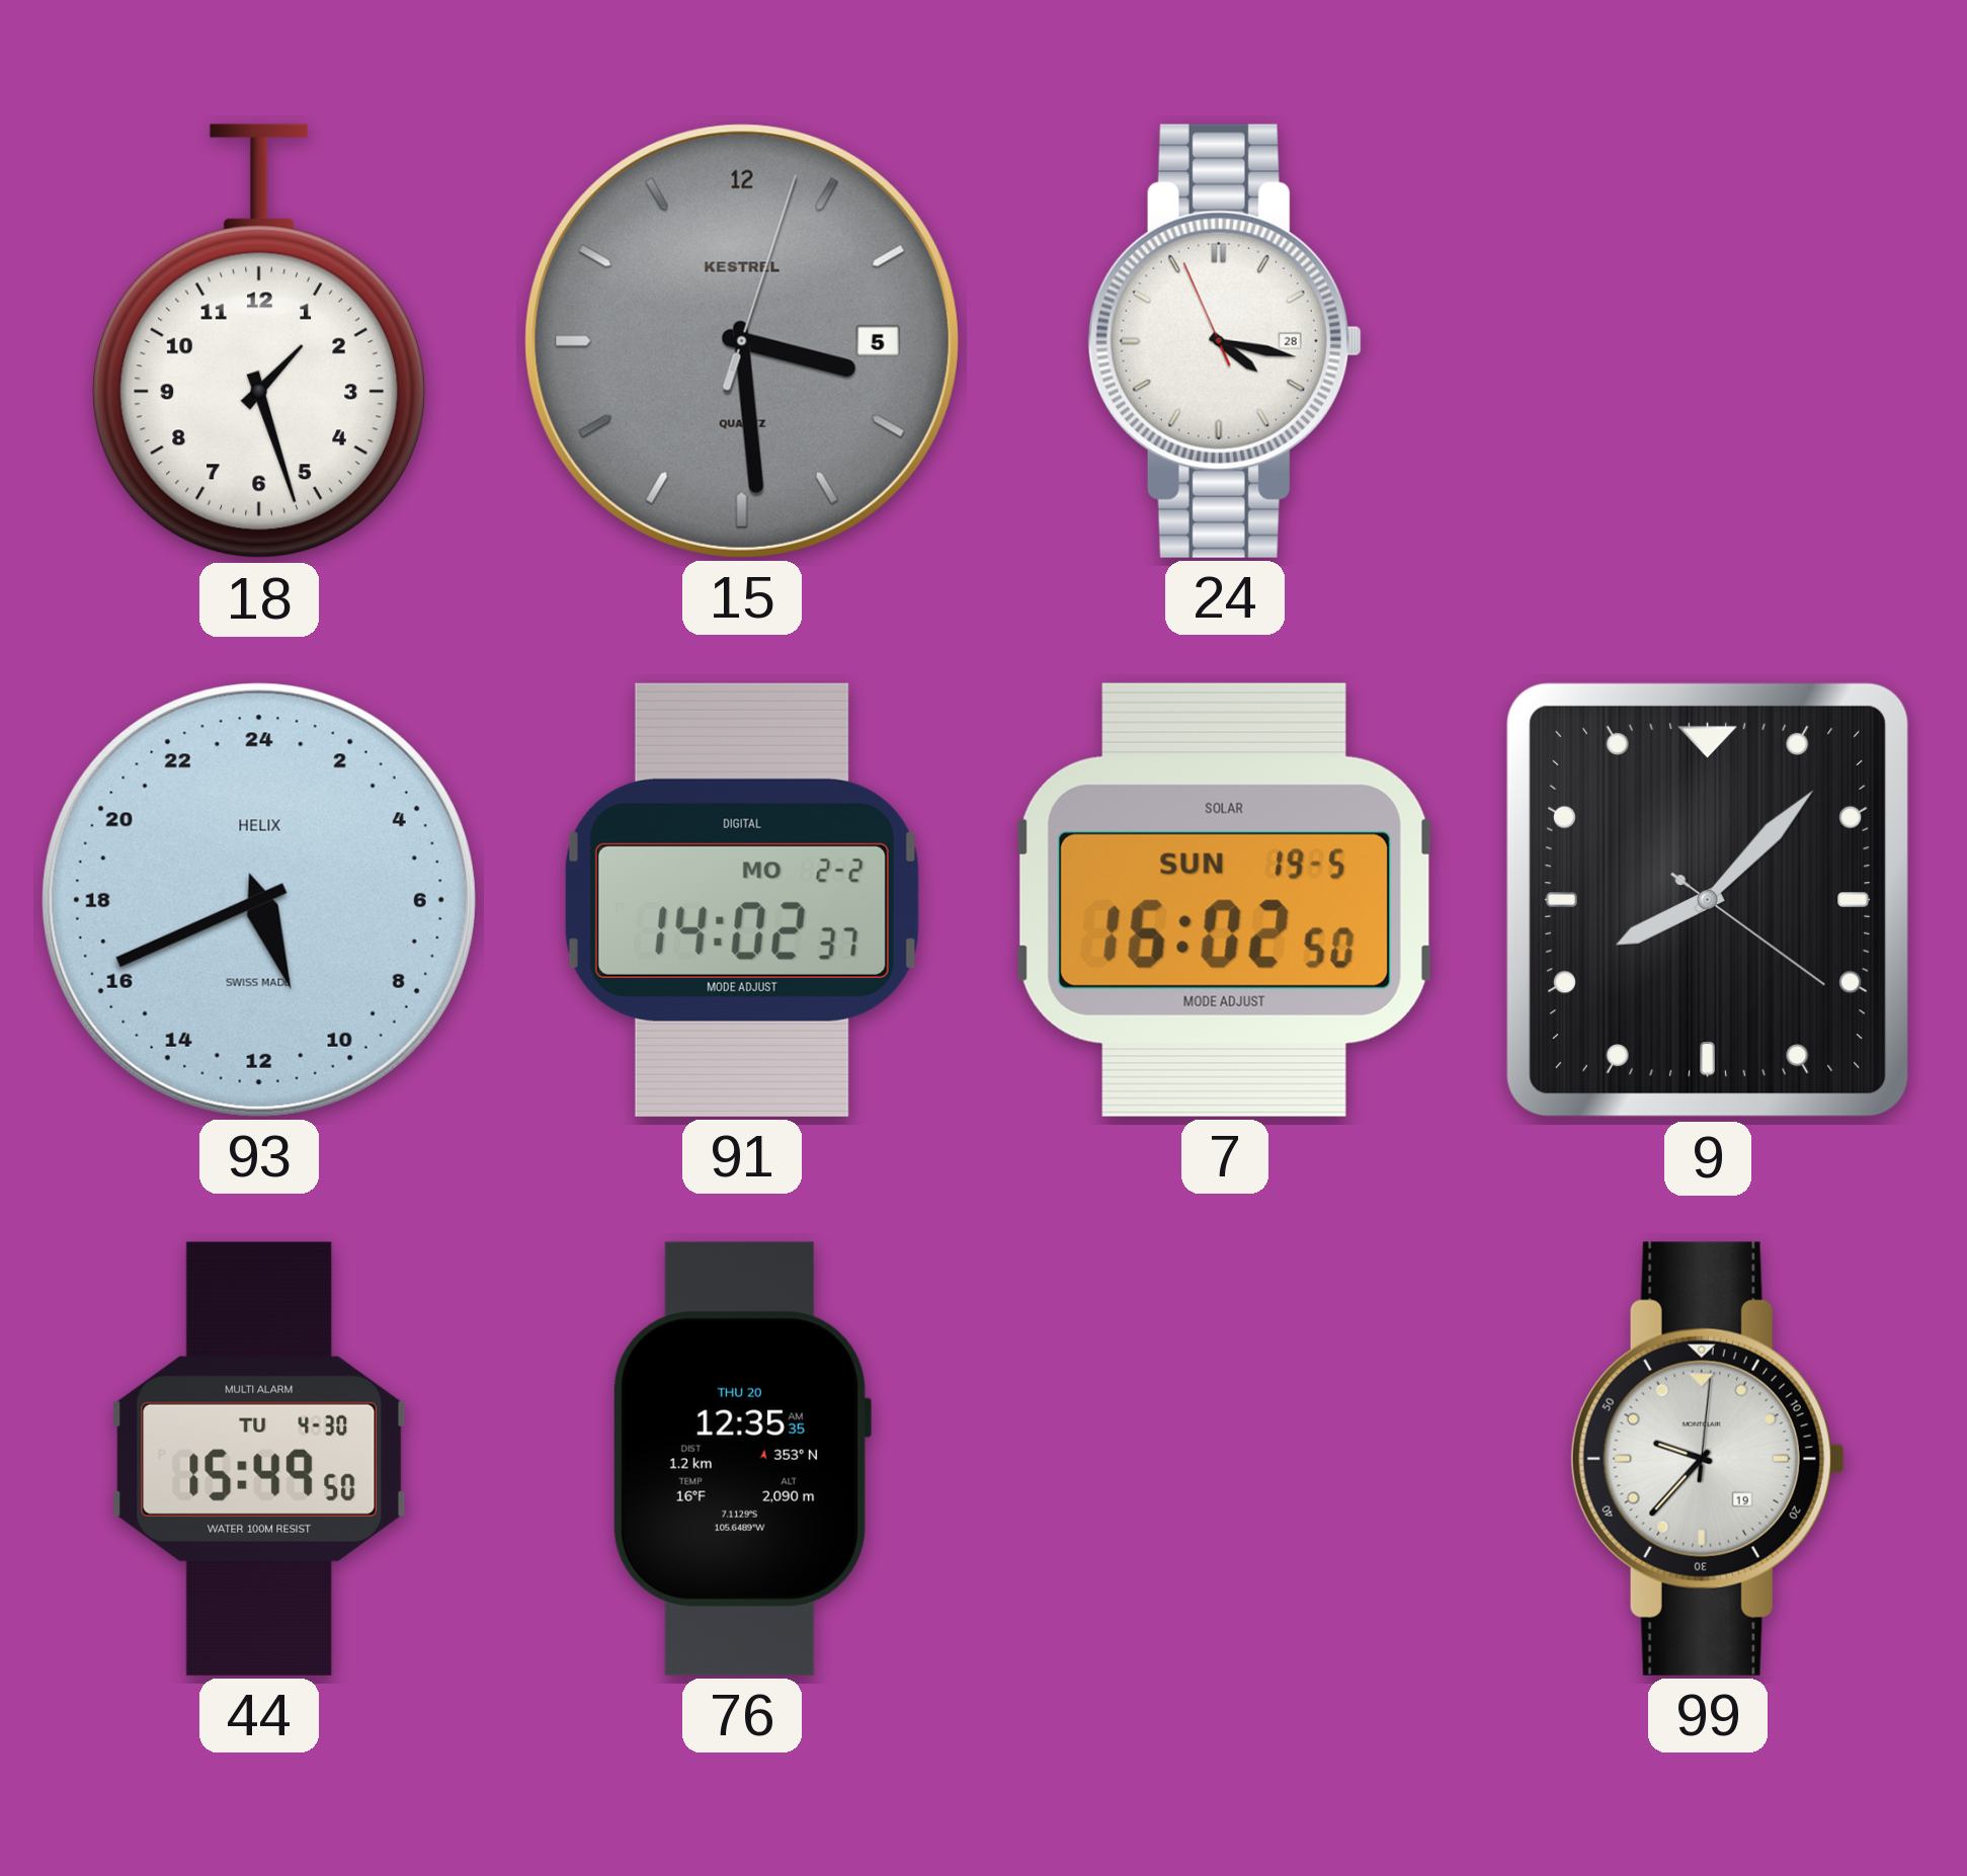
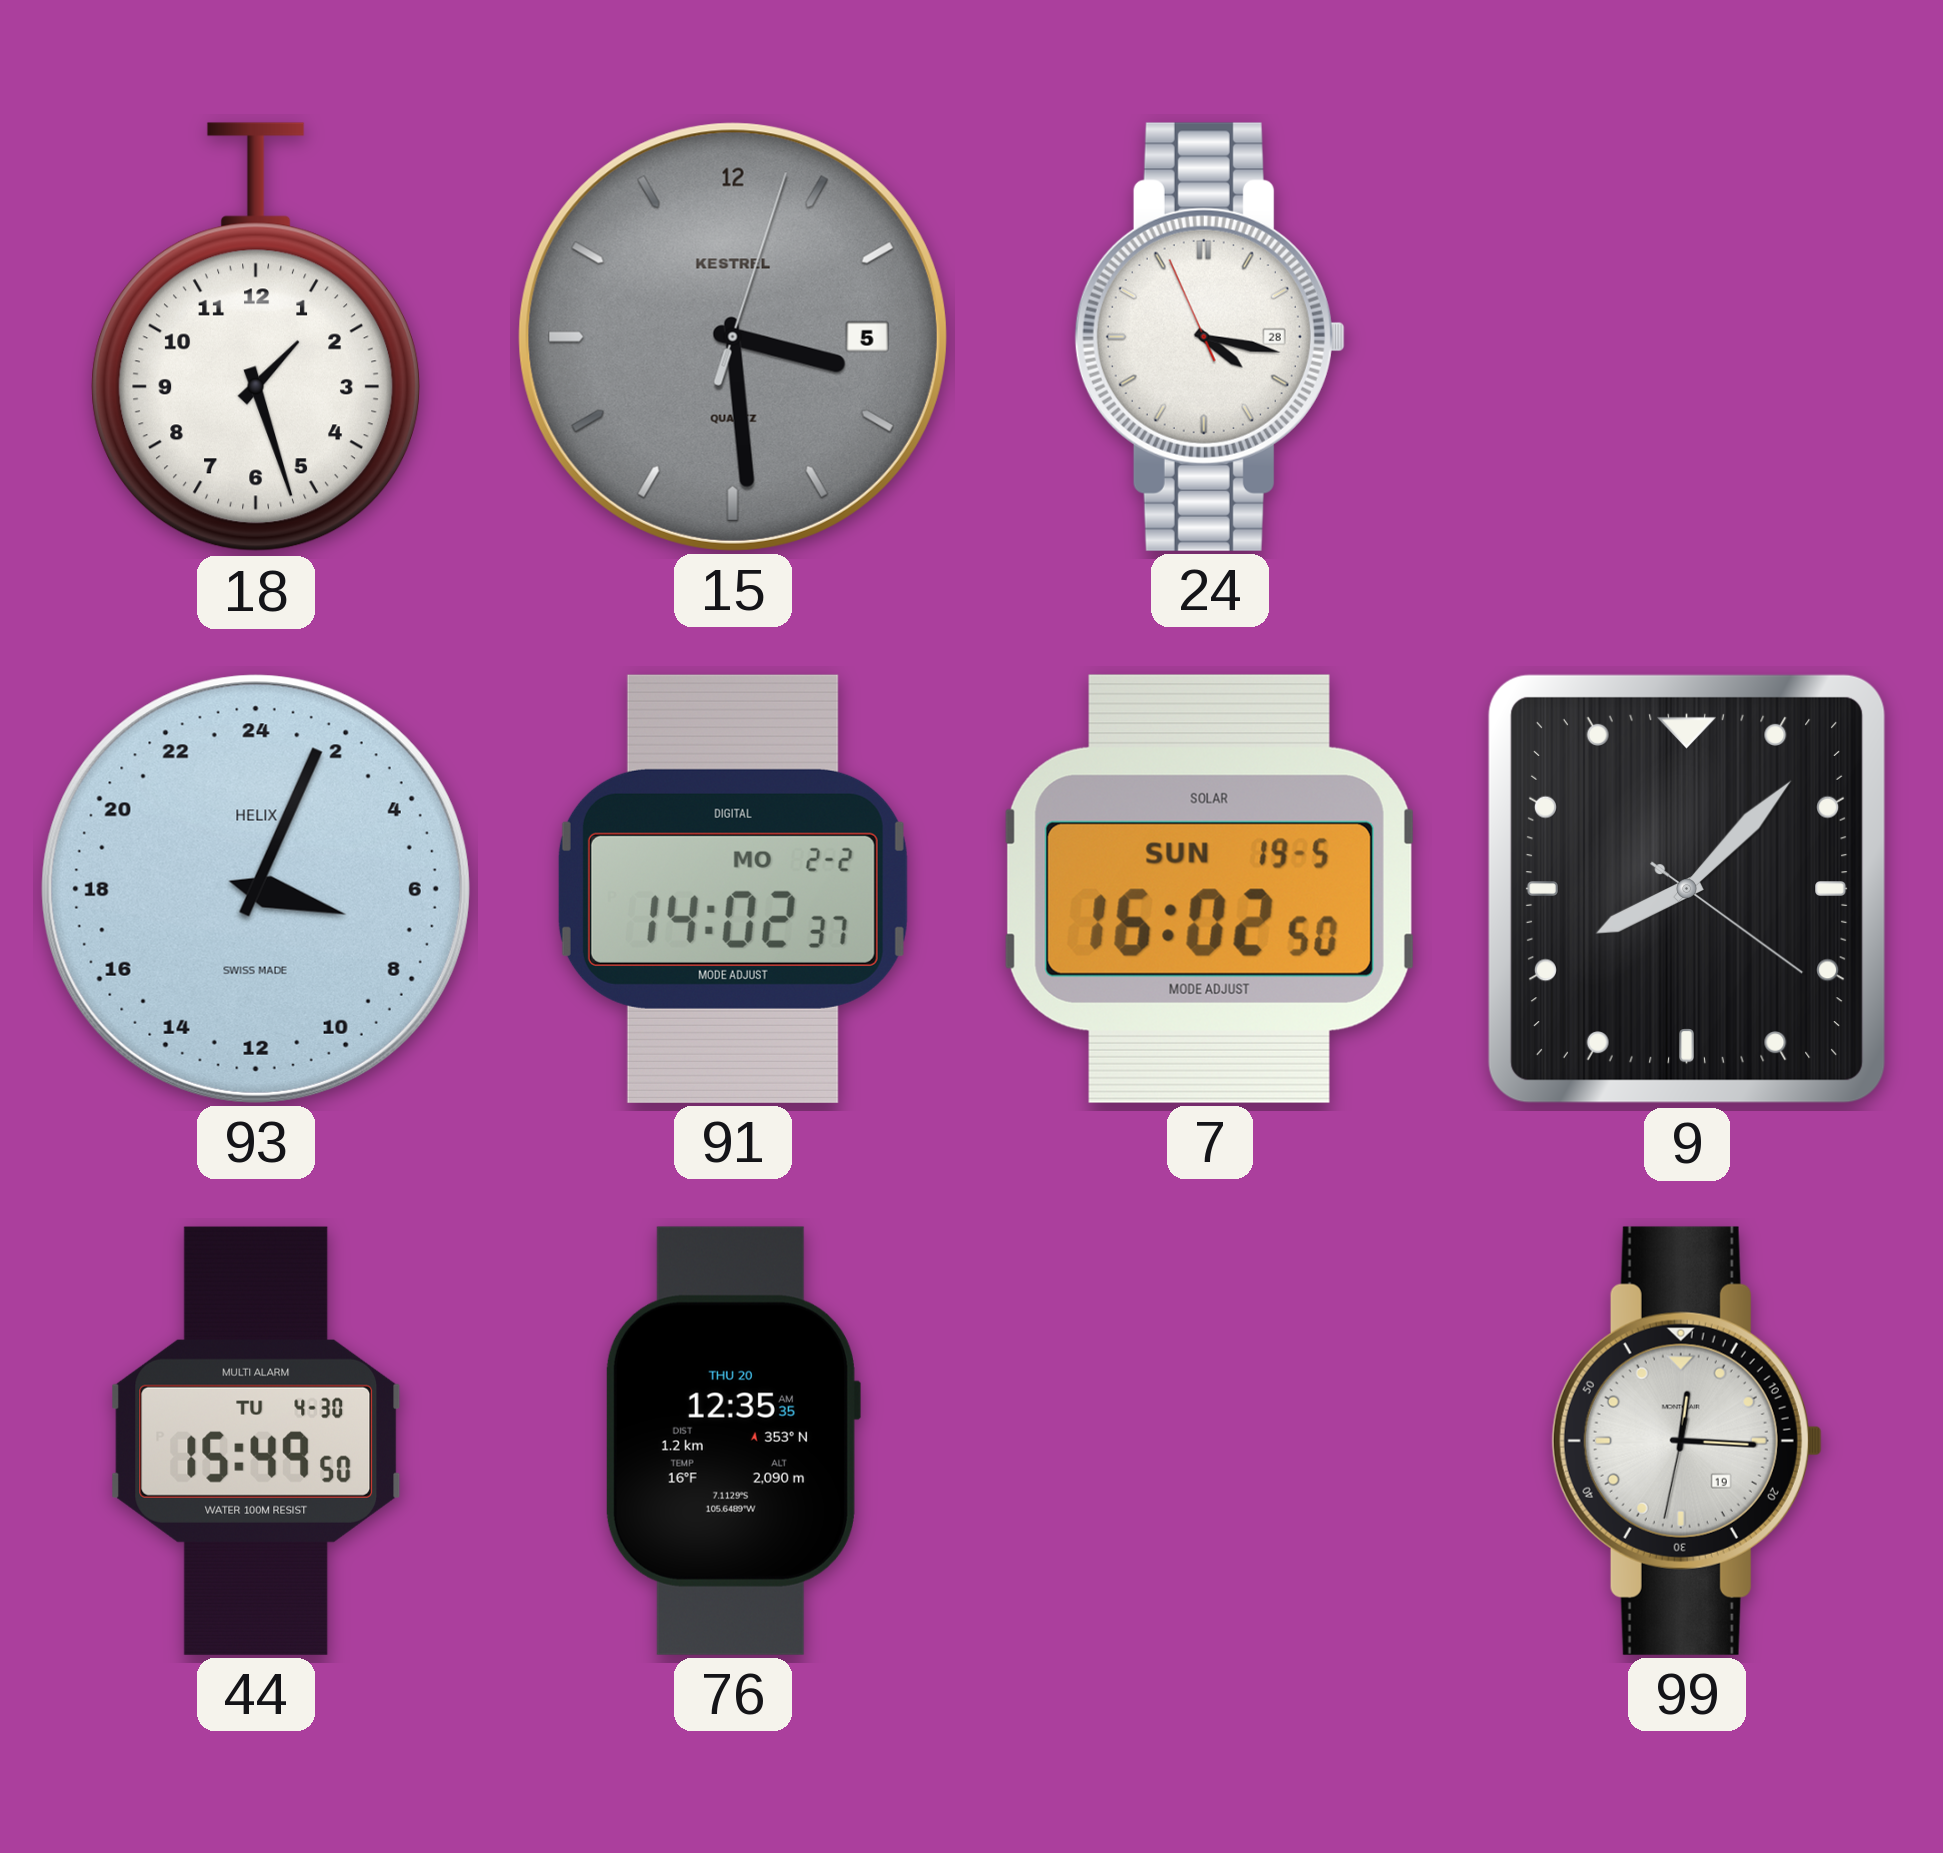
93: 10:41 -> 7:04 (256, 889)
99: 9:37 -> 12:15 (1687, 1441)
